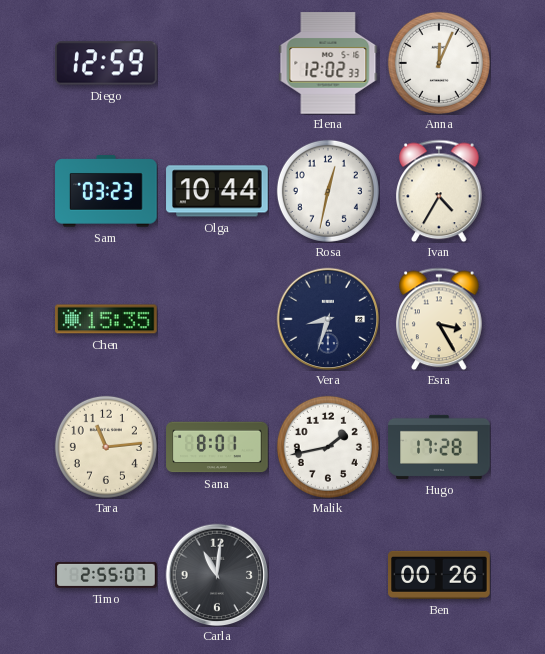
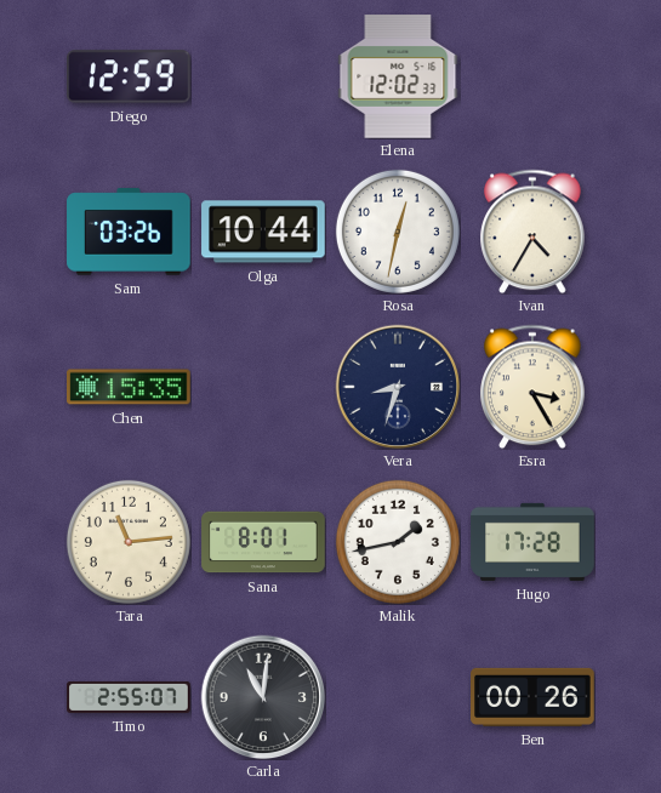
Anna: 12:04 -> none (439, 63)
Sam: 03:23 -> 03:26 (129, 232)
